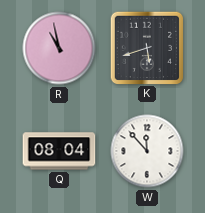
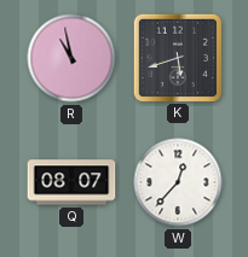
Q: 08:04 -> 08:07 (71, 182)
W: 11:53 -> 12:37 (178, 182)
